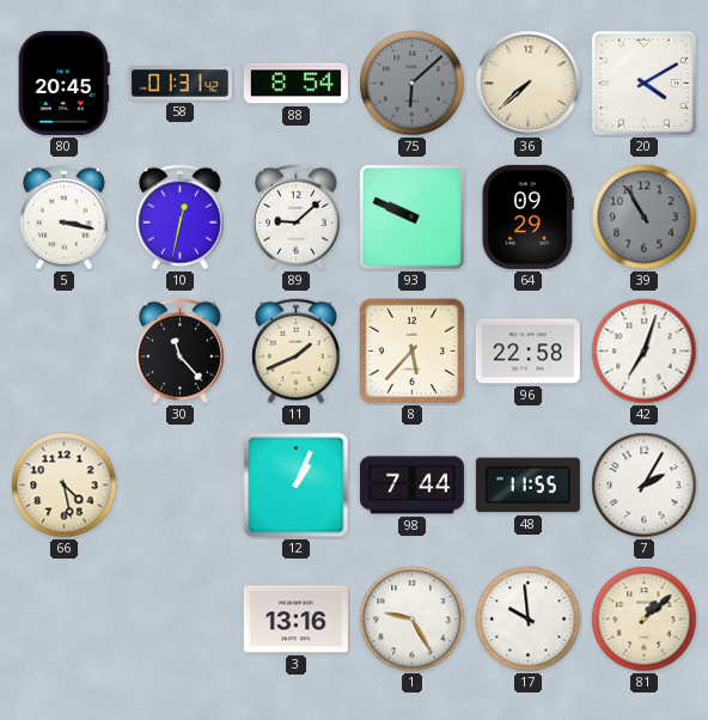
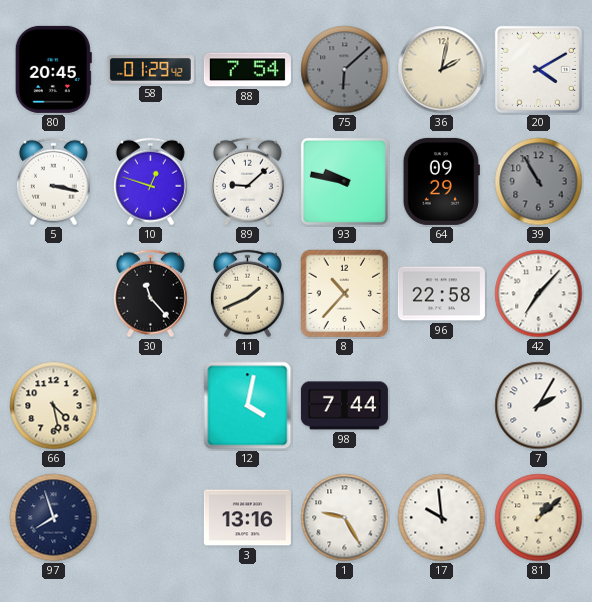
58: 01:31 -> 01:29 (150, 70)
88: 8:54 -> 7:54 (247, 70)
36: 7:38 -> 2:02 (442, 70)
10: 12:32 -> 12:48 (150, 182)
93: 9:49 -> 9:47 (344, 181)
8: 5:37 -> 10:37 (345, 294)
42: 7:03 -> 7:07 (539, 294)
12: 1:04 -> 4:02 (248, 406)
48: 11:55 -> none (527, 486)
97: none -> 7:57 (54, 518)
